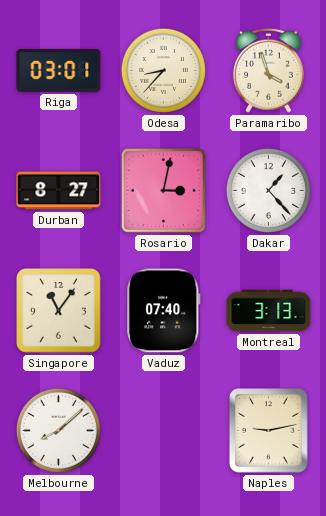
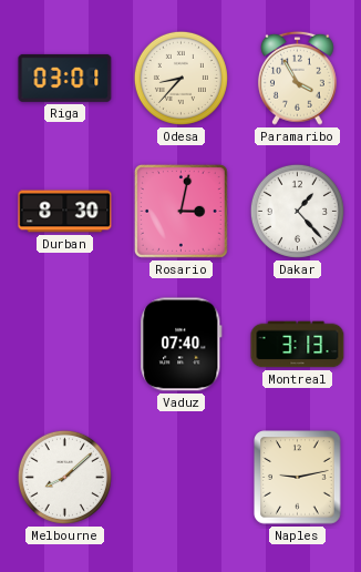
Paramaribo: 3:57 -> 3:55 (297, 78)
Durban: 8:27 -> 8:30 (65, 212)
Singapore: 11:06 -> none (59, 311)
